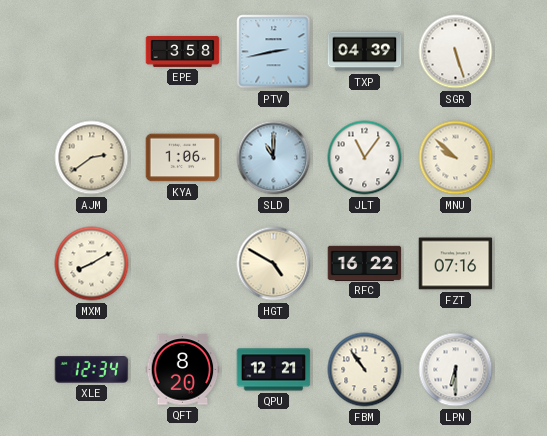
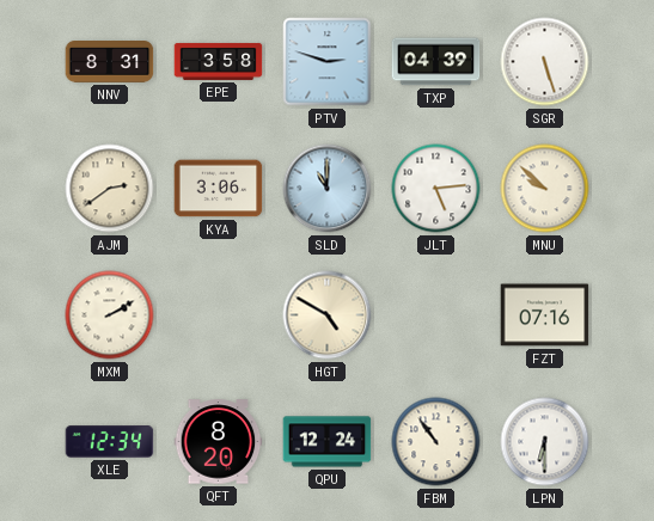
NNV: none -> 8:31 (110, 62)
PTV: 2:43 -> 2:48 (328, 62)
KYA: 1:06 -> 3:06 (219, 189)
JLT: 11:06 -> 5:14 (436, 189)
MXM: 8:10 -> 2:10 (110, 315)
RFC: 16:22 -> none (365, 263)
QPU: 12:21 -> 12:24 (328, 442)
